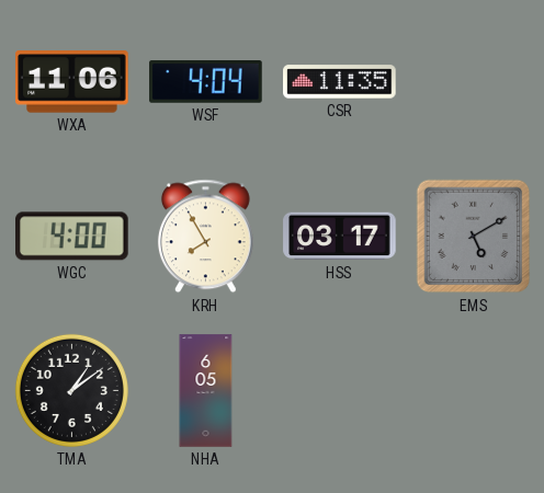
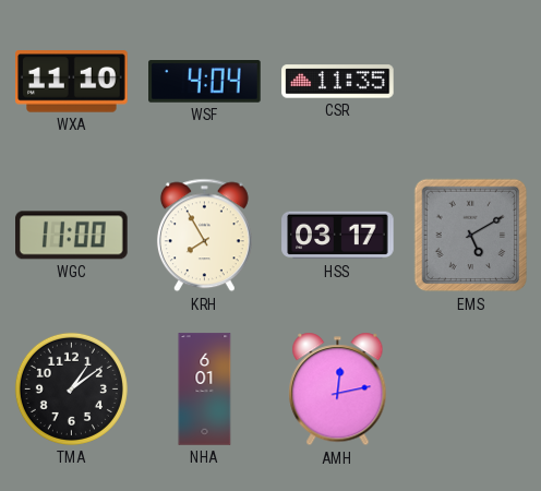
WXA: 11:06 -> 11:10 (72, 82)
WGC: 4:00 -> 11:00 (72, 236)
NHA: 6:05 -> 6:01 (205, 390)
AMH: none -> 12:13 (338, 390)
